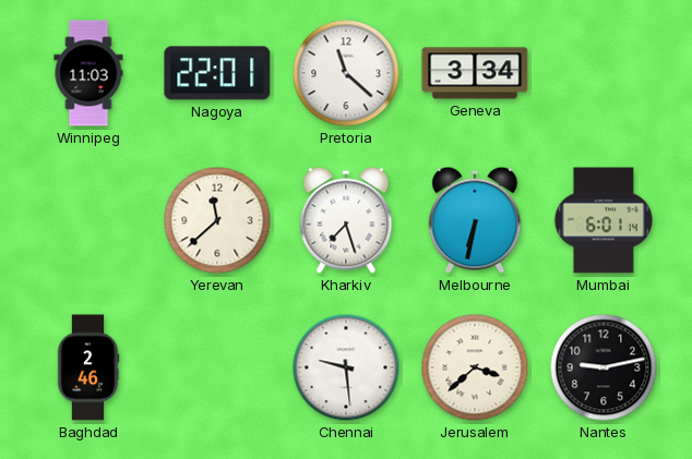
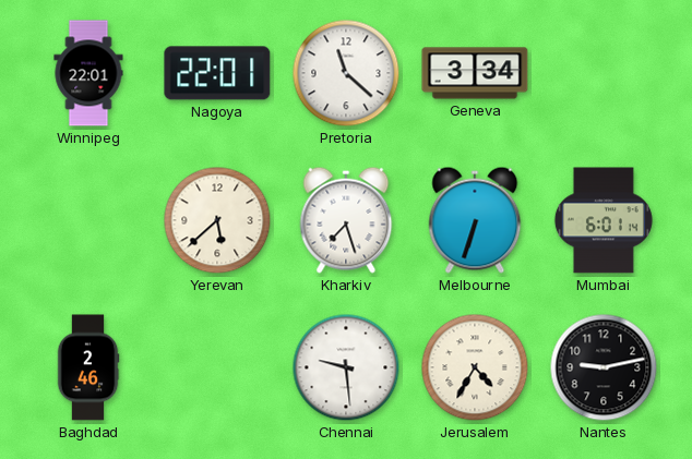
Winnipeg: 11:03 -> 22:01 (88, 73)
Yerevan: 11:38 -> 5:38 (217, 220)
Melbourne: 6:32 -> 6:33 (475, 220)
Jerusalem: 3:38 -> 4:35 (475, 367)
